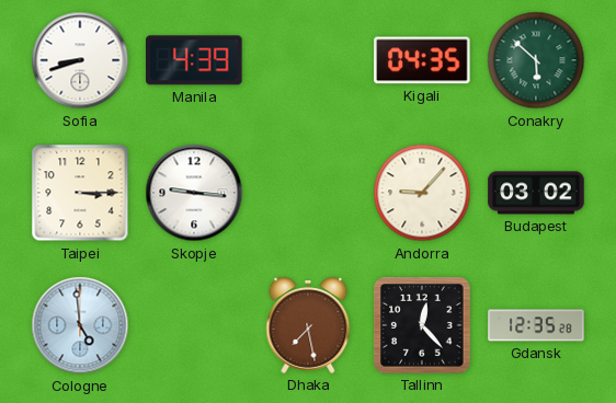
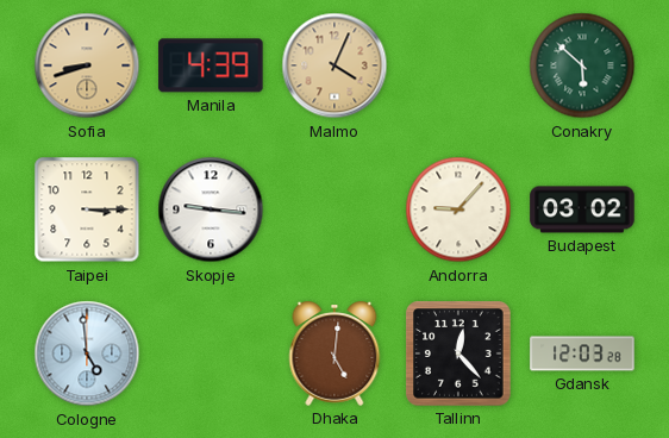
Sofia dial: white -> champagne (87, 65)
Malmo: none -> 4:04 (334, 65)
Kigali: 04:35 -> none (422, 60)
Dhaka: 7:28 -> 5:01 (334, 355)
Gdansk: 12:35 -> 12:03 (582, 353)
